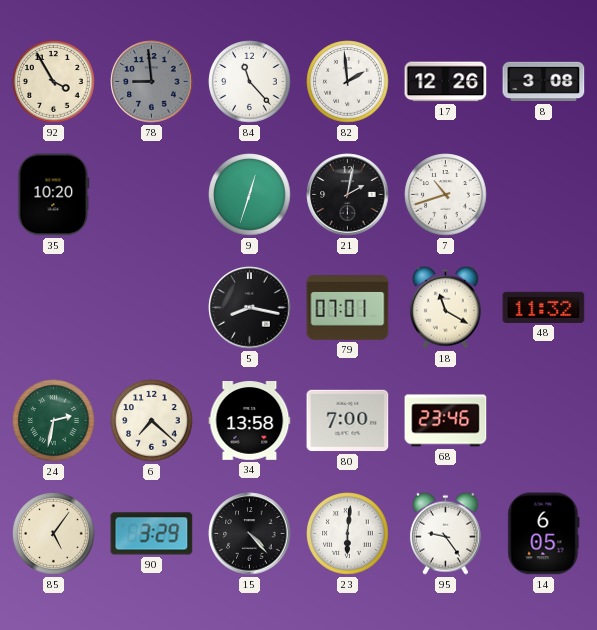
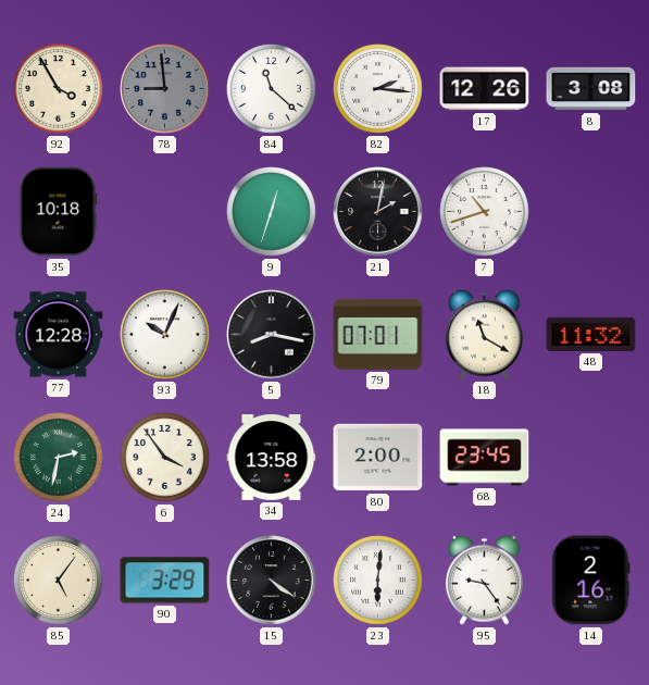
84: 11:23 -> 11:22 (272, 89)
82: 1:59 -> 2:16 (378, 89)
35: 10:20 -> 10:18 (59, 212)
77: none -> 12:28 (59, 335)
93: none -> 10:04 (165, 335)
6: 7:22 -> 3:54 (165, 458)
80: 7:00 -> 2:00 (378, 458)
68: 23:46 -> 23:45 (485, 458)
15: 4:23 -> 4:21 (272, 581)
14: 6:05 -> 2:16 (591, 581)
